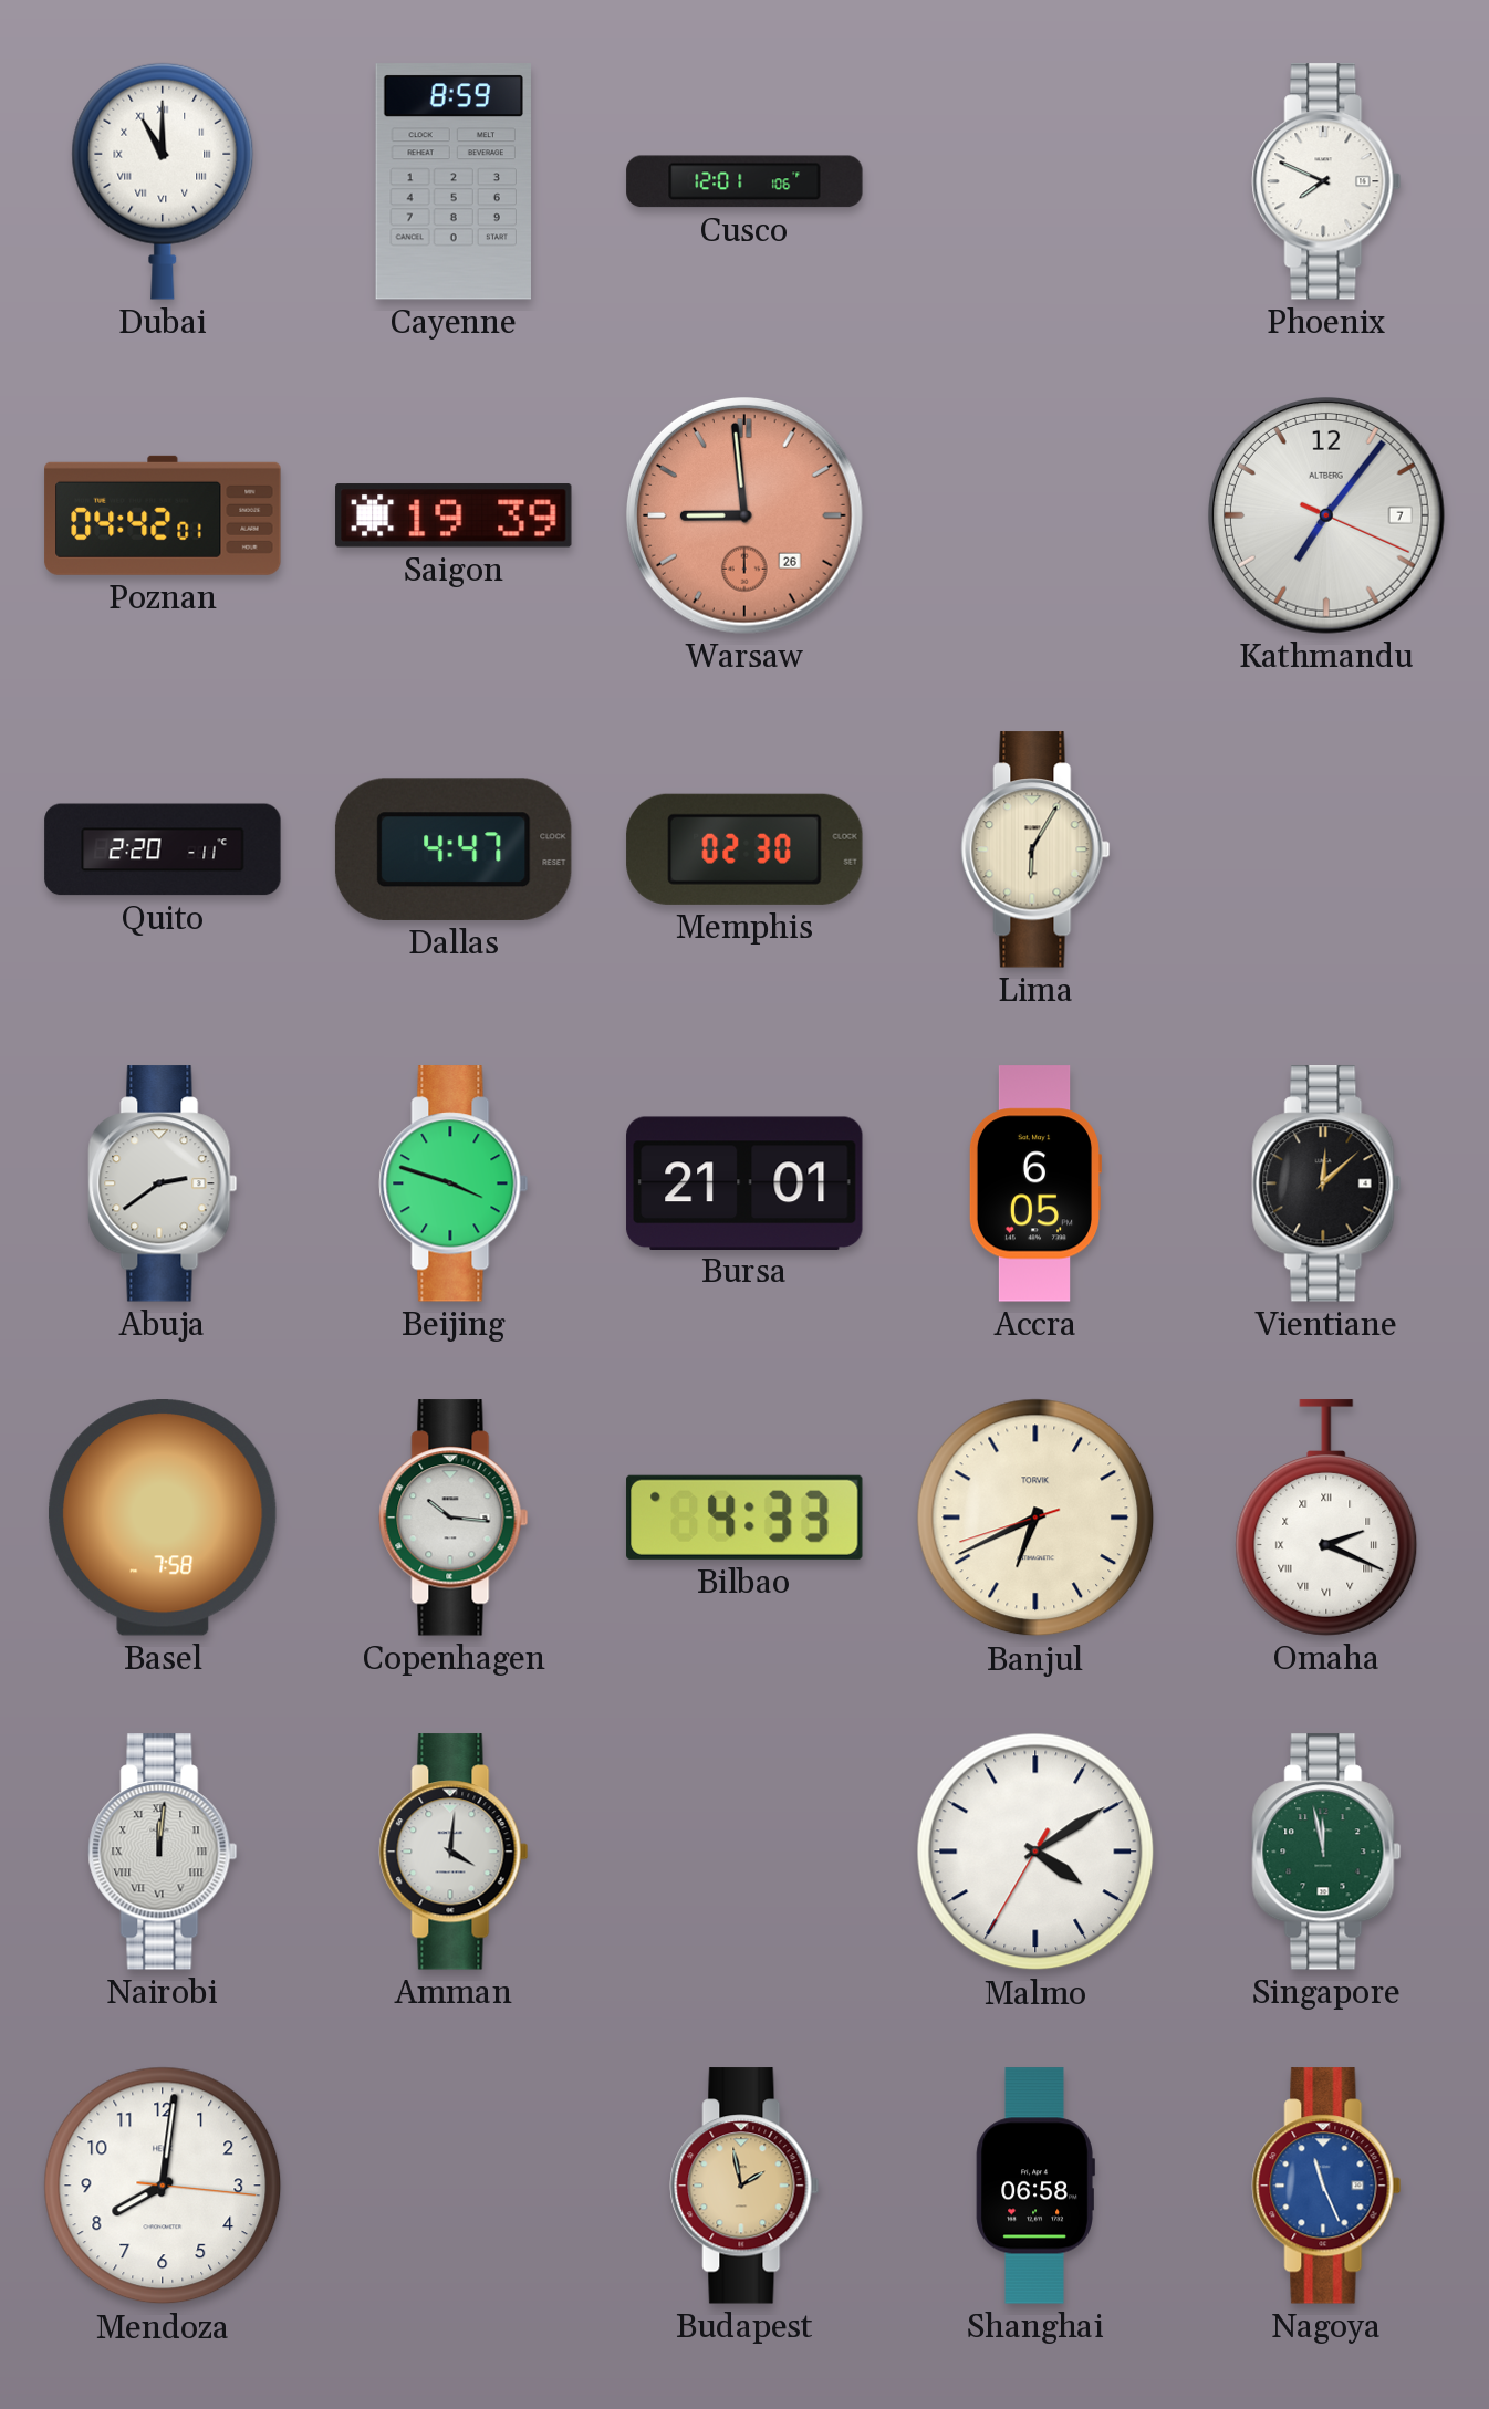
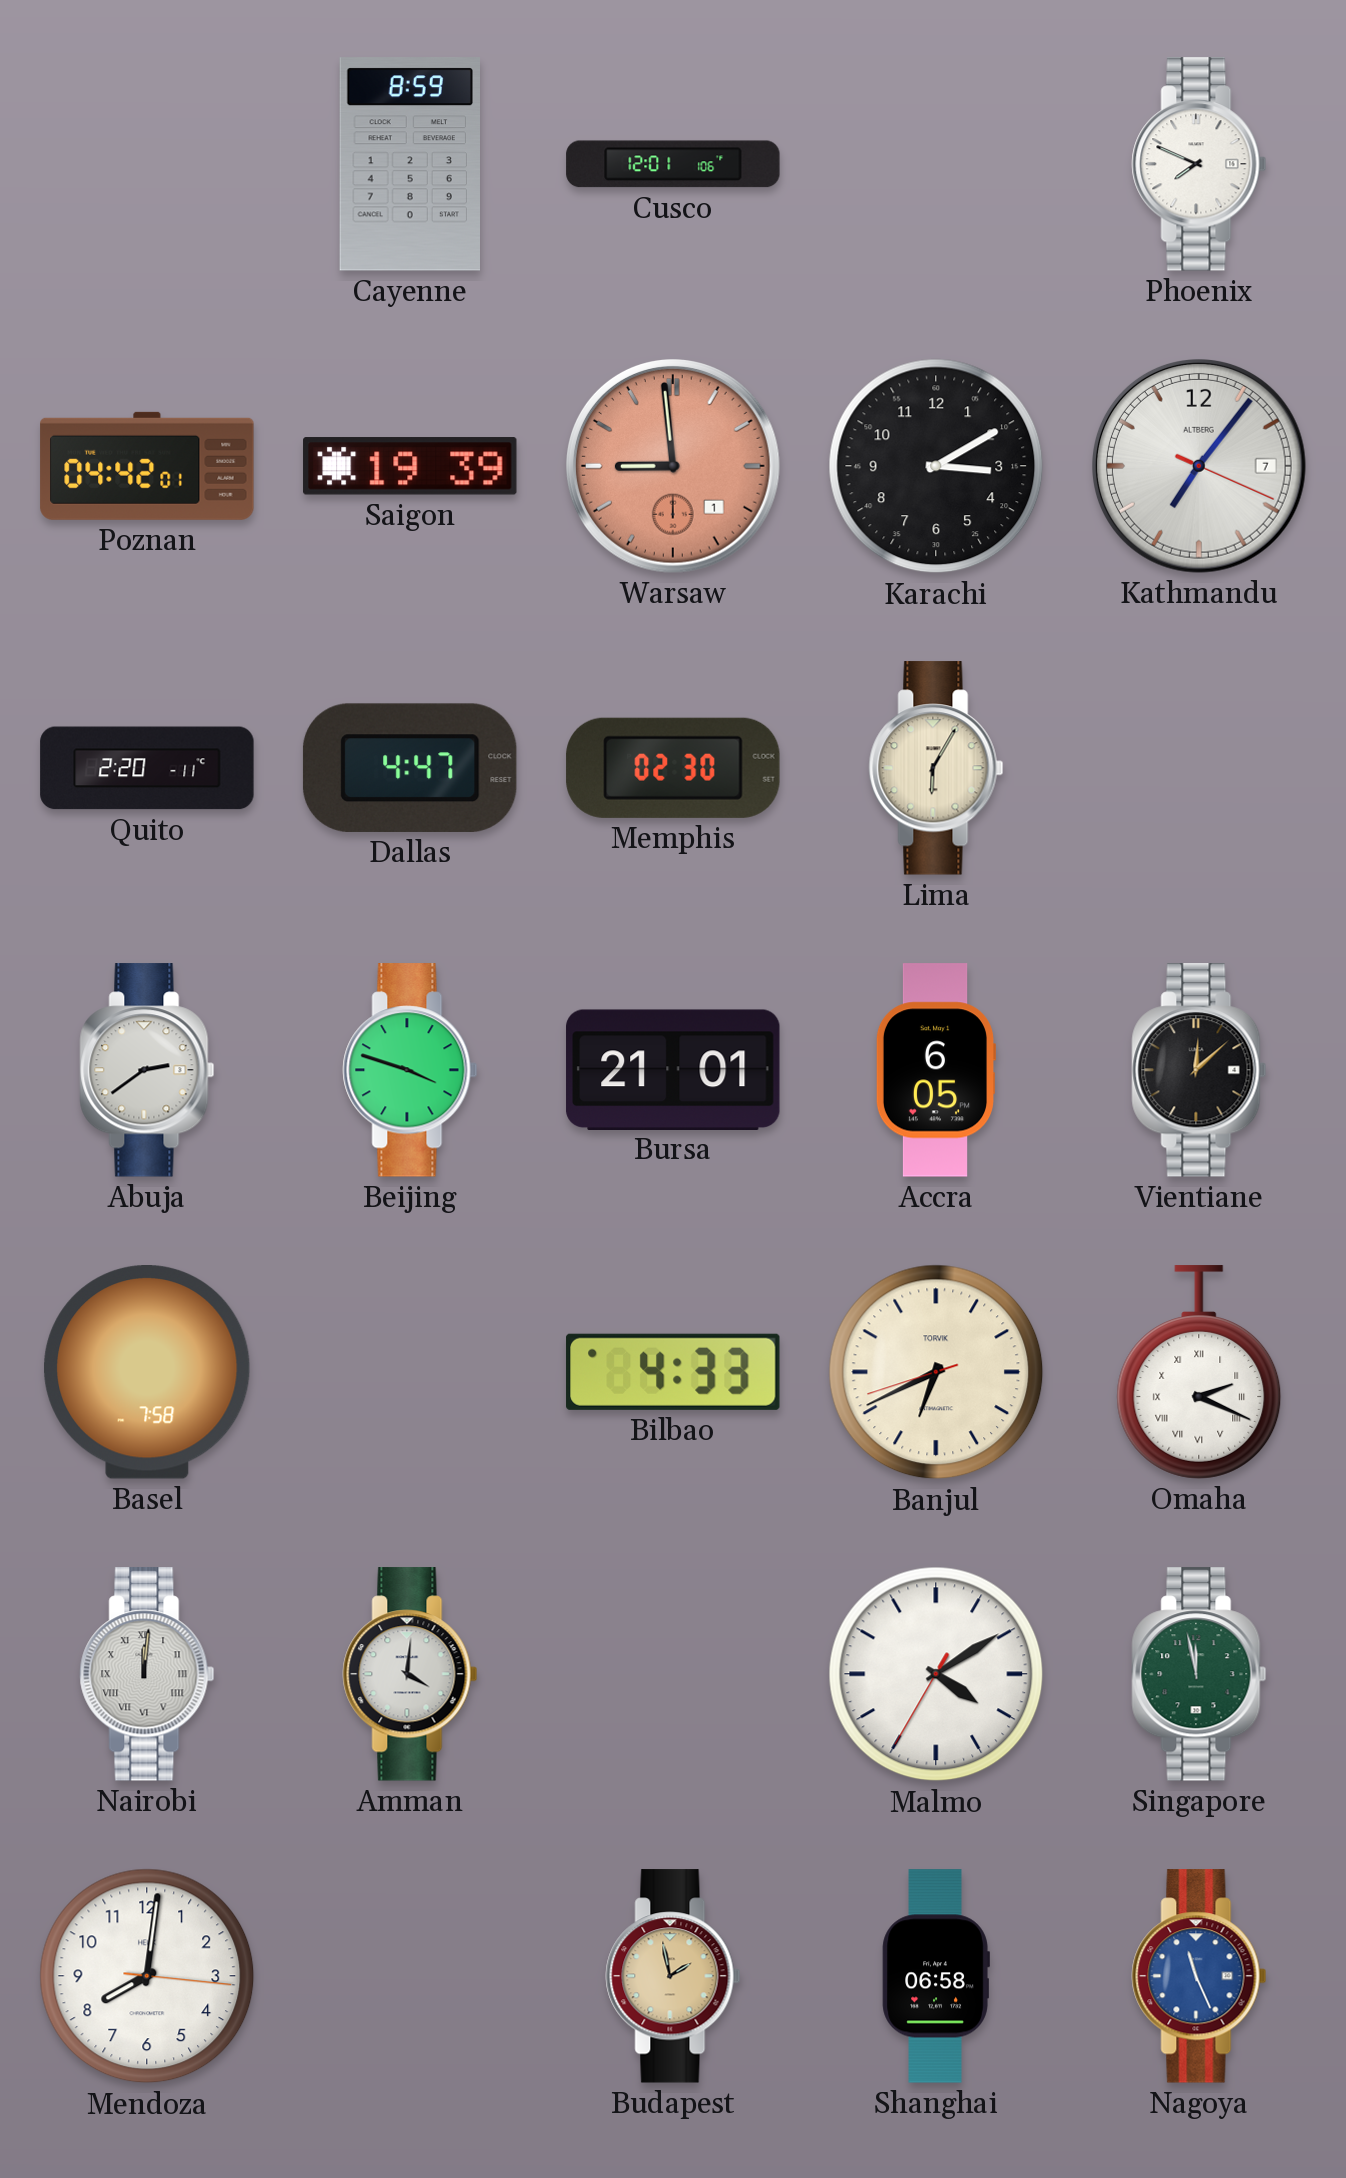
Dubai: 11:00 -> none (163, 181)
Warsaw date: 26 -> 1 (674, 467)
Karachi: none -> 3:10 (936, 466)
Copenhagen: 10:16 -> none (454, 1518)
